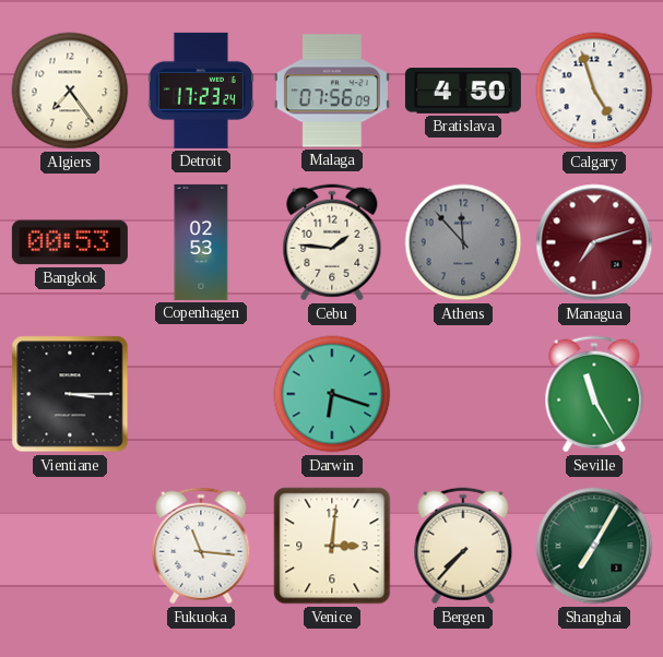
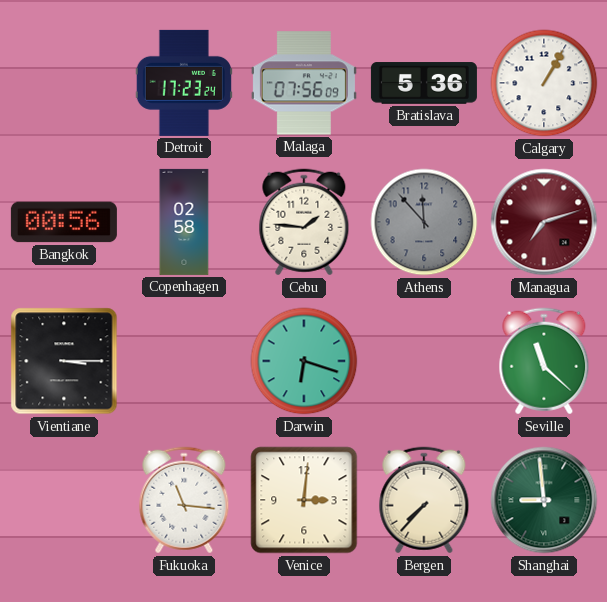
Algiers: 7:24 -> none (70, 91)
Bratislava: 4:50 -> 5:36 (424, 83)
Calgary: 4:57 -> 1:05 (544, 83)
Bangkok: 00:53 -> 00:56 (64, 222)
Copenhagen: 02:53 -> 02:58 (184, 222)
Seville: 11:25 -> 11:22 (544, 361)
Shanghai: 7:05 -> 8:59 (544, 500)
